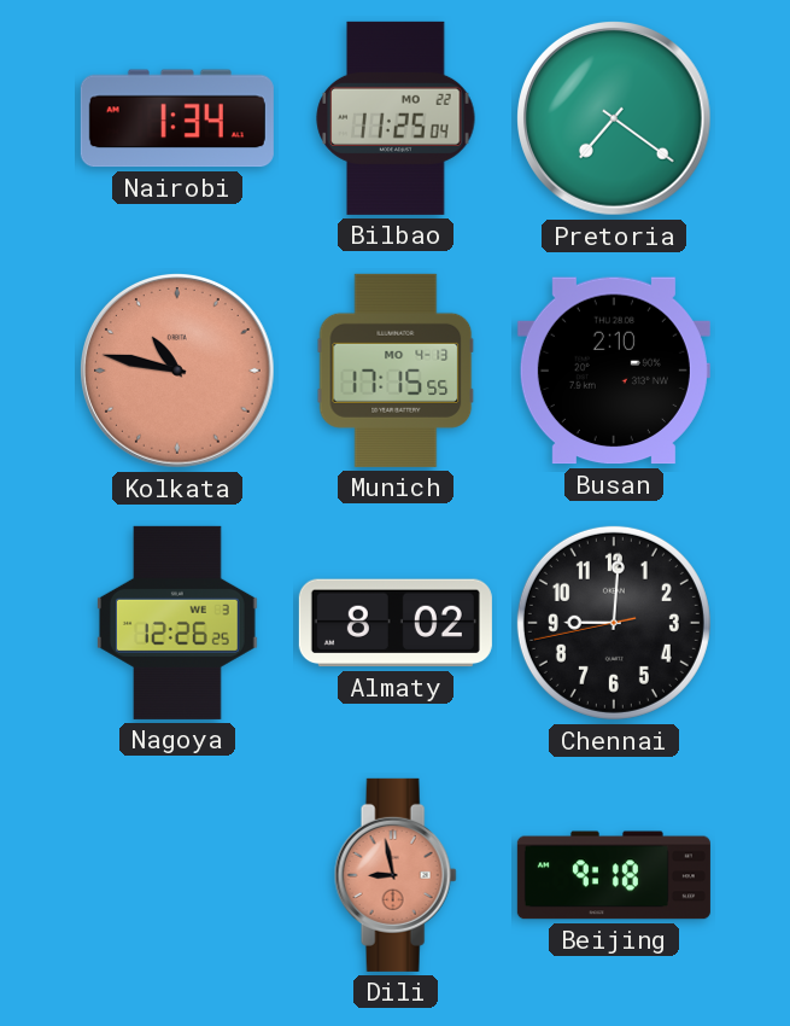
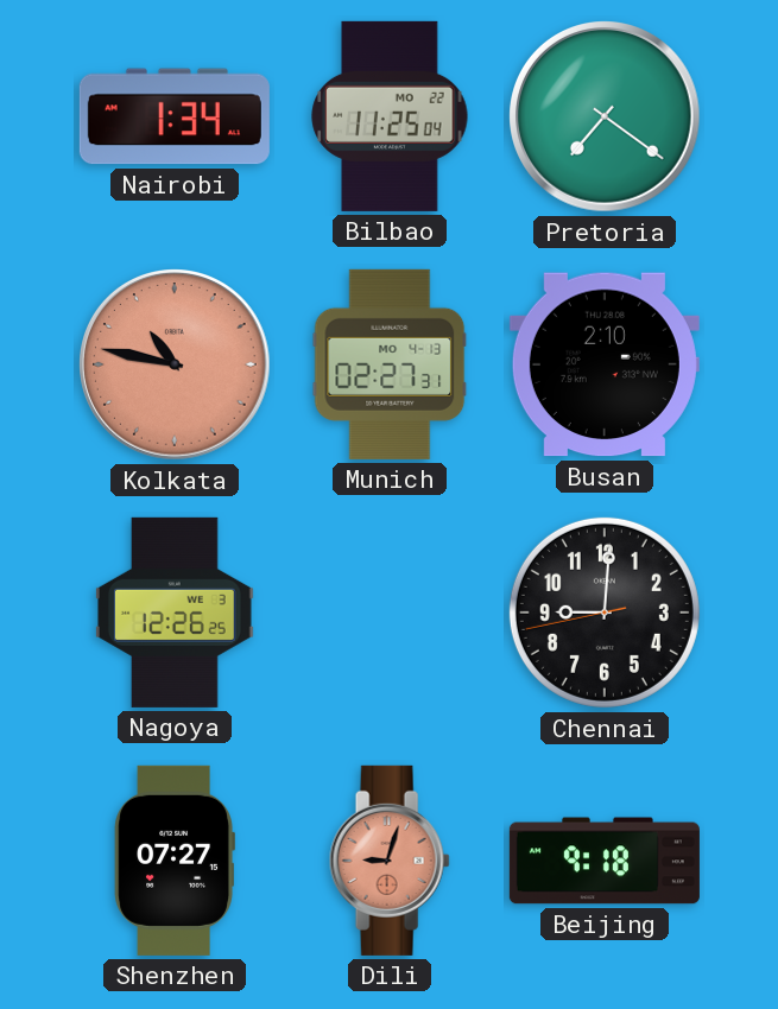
Munich: 17:15 -> 02:27 (390, 364)
Almaty: 8:02 -> none (396, 623)
Shenzhen: none -> 07:27 (175, 861)
Dili: 8:58 -> 9:03 (390, 861)
